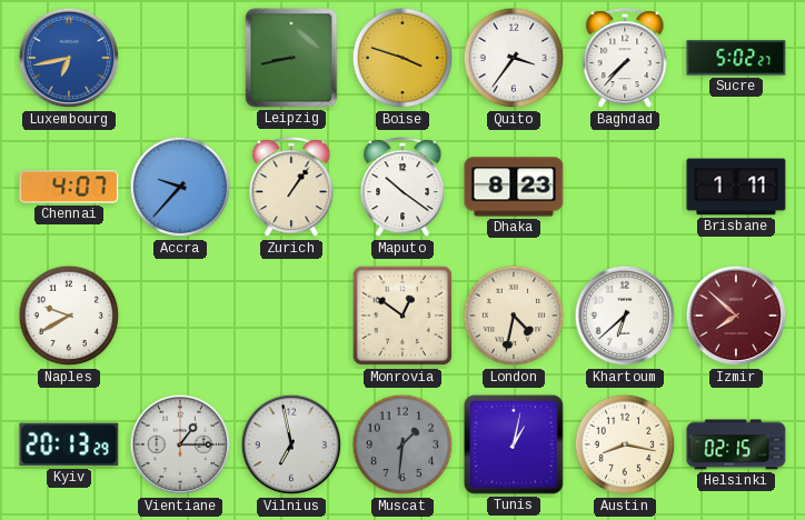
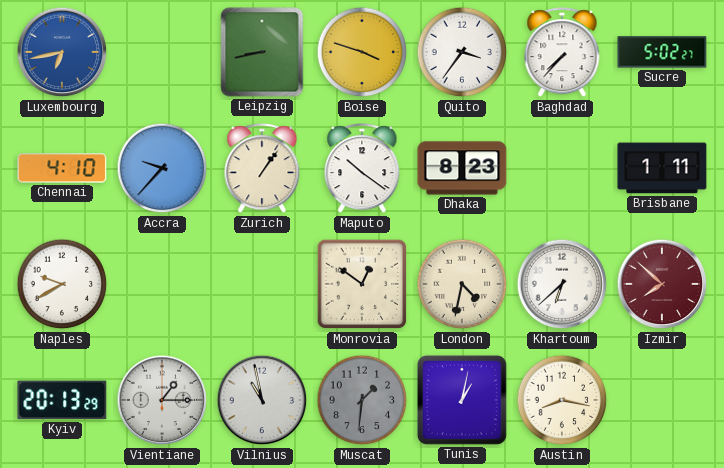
Chennai: 4:07 -> 4:10 (62, 168)
Vilnius: 6:58 -> 10:58 (262, 400)
Helsinki: 02:15 -> none (736, 444)
